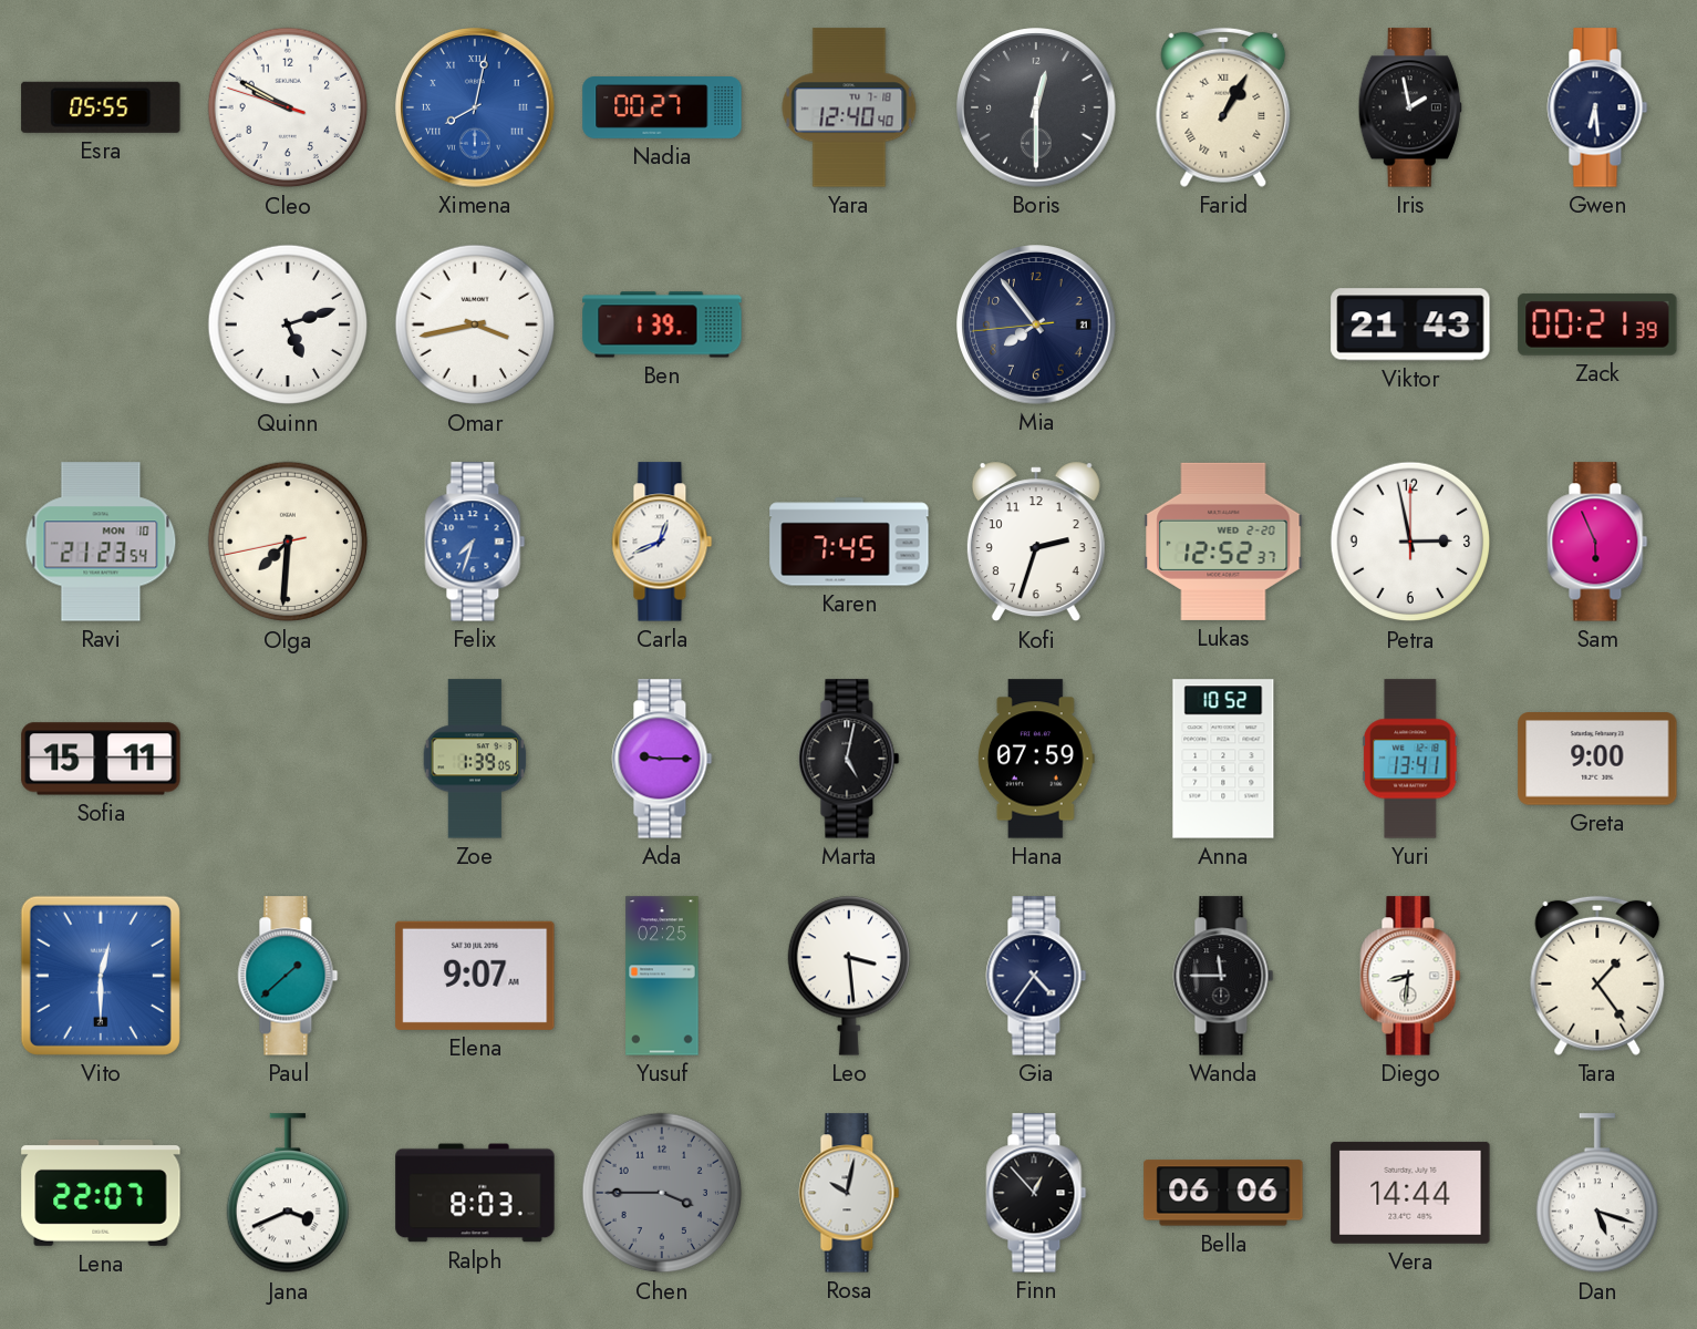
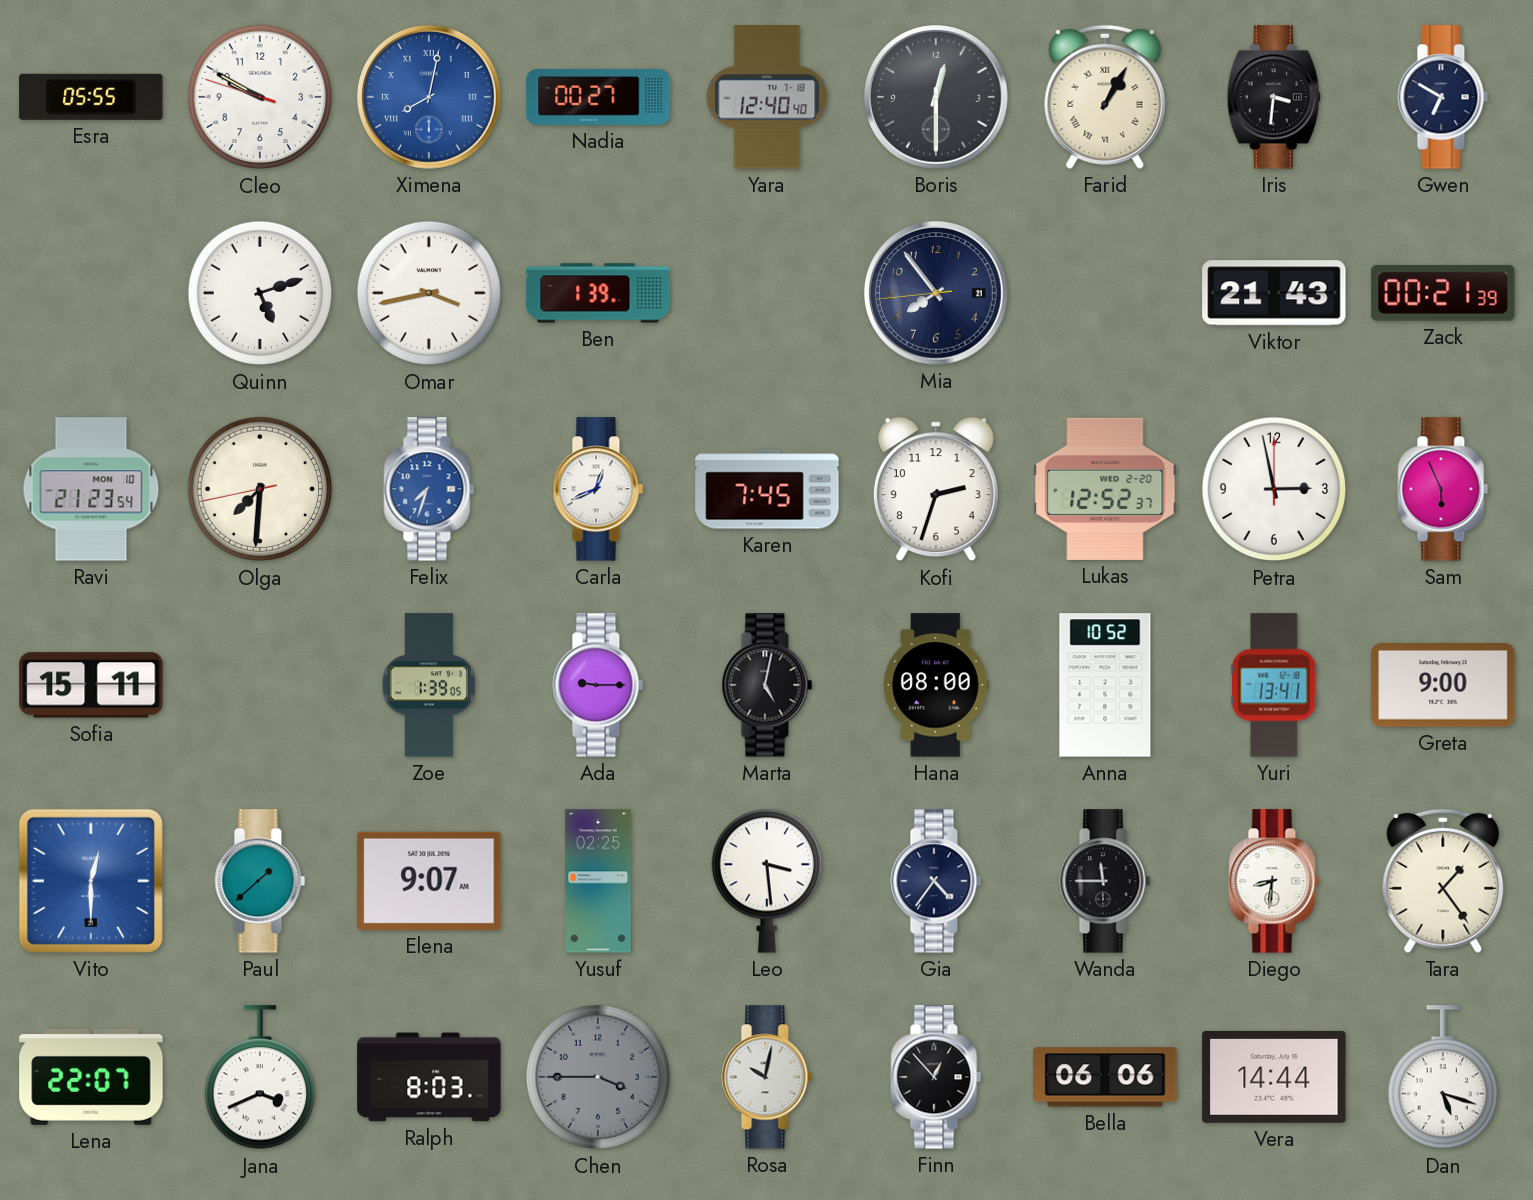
Iris: 1:58 -> 3:31 (1274, 97)
Gwen: 6:29 -> 6:50 (1443, 97)
Hana: 07:59 -> 08:00 (936, 685)
